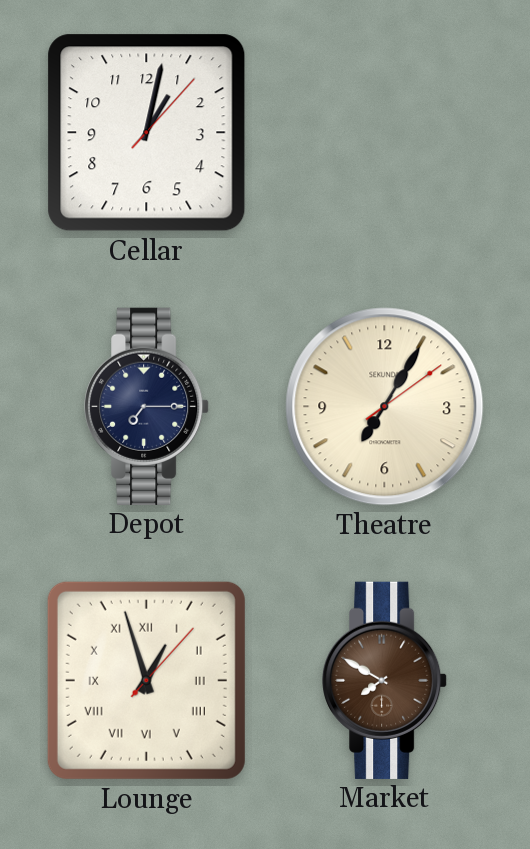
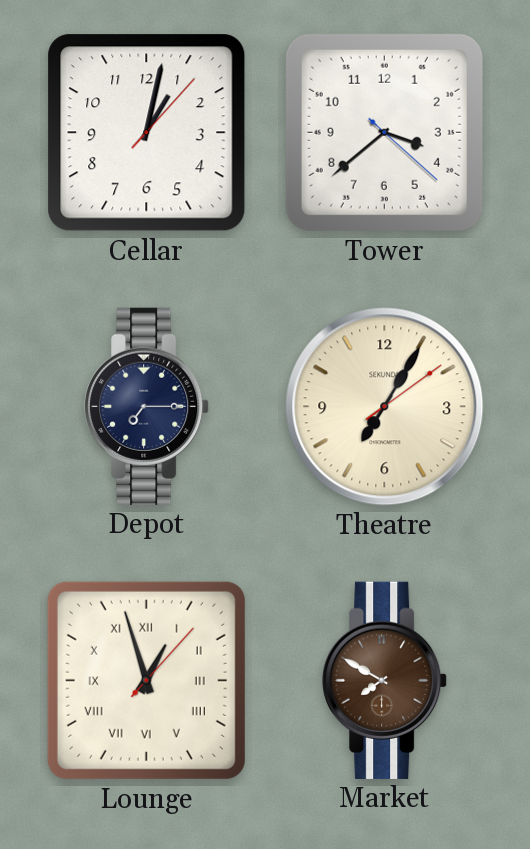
Tower: none -> 3:38 (384, 132)
